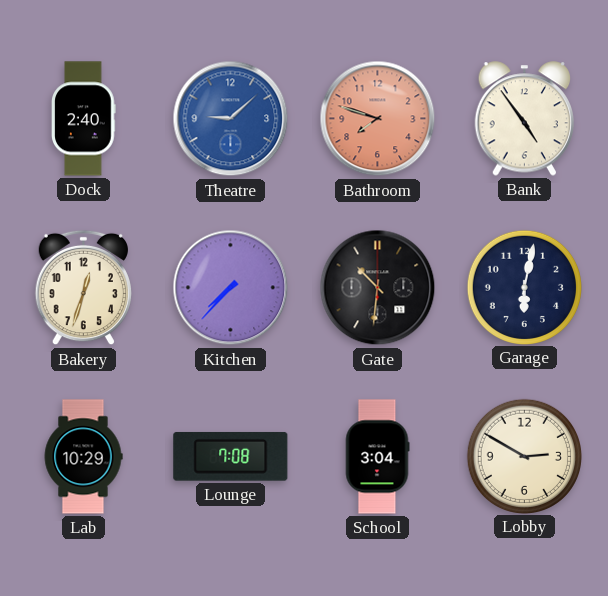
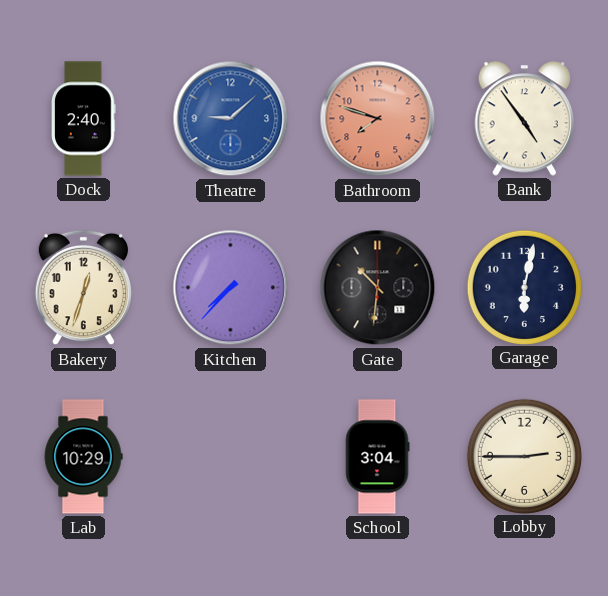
Lounge: 7:08 -> none (231, 456)
Lobby: 2:50 -> 2:45 (524, 456)
